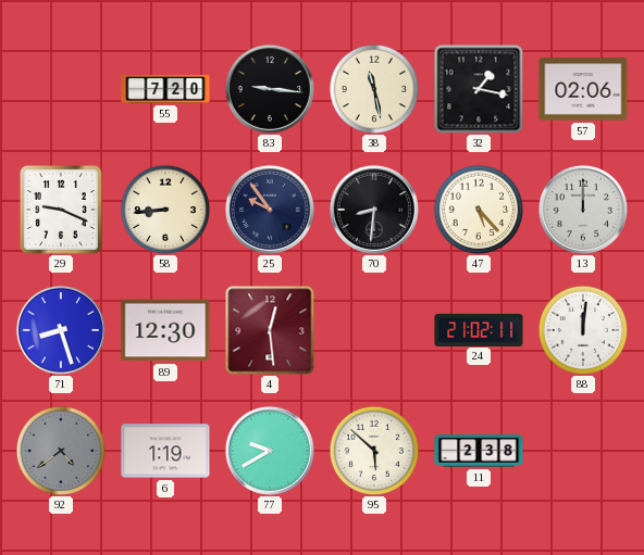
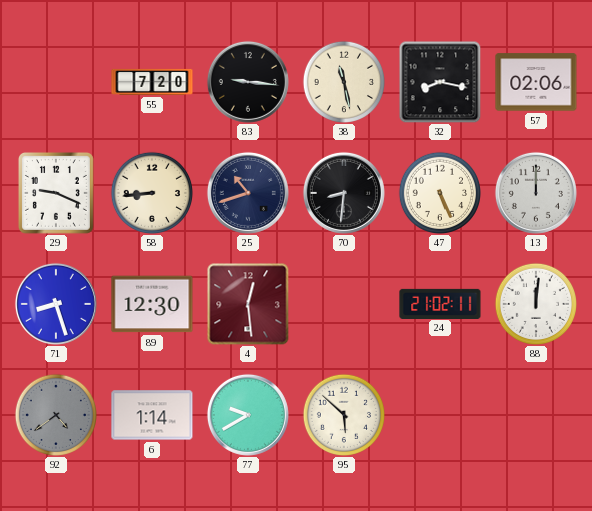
32: 1:17 -> 8:17 (440, 82)
25: 9:54 -> 10:42 (248, 193)
47: 5:23 -> 5:26 (439, 192)
6: 1:19 -> 1:14 (152, 415)
11: 2:38 -> none (479, 451)
